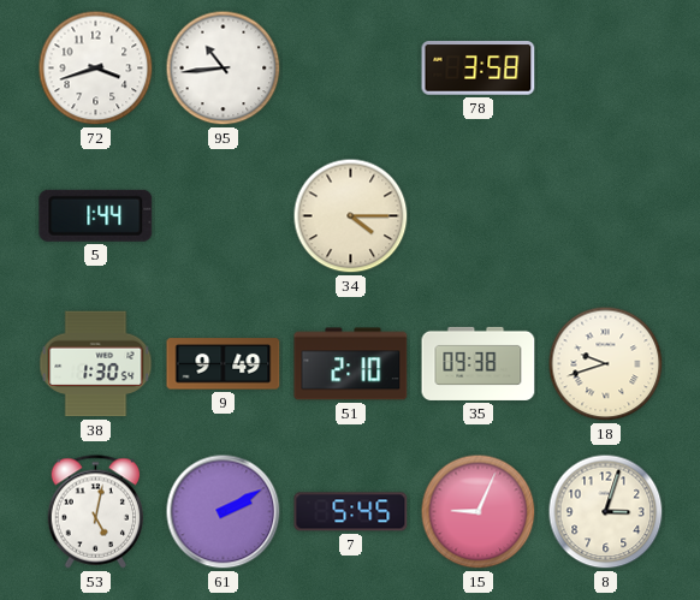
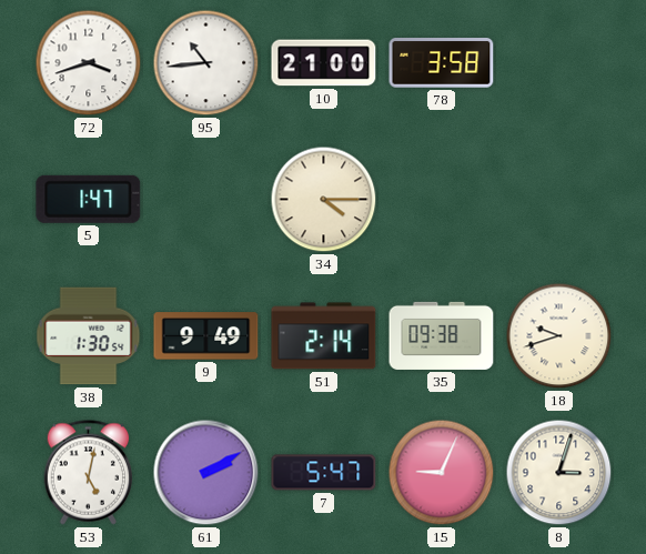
10: none -> 21:00 (324, 63)
5: 1:44 -> 1:47 (89, 199)
51: 2:10 -> 2:14 (324, 336)
7: 5:45 -> 5:47 (324, 473)
